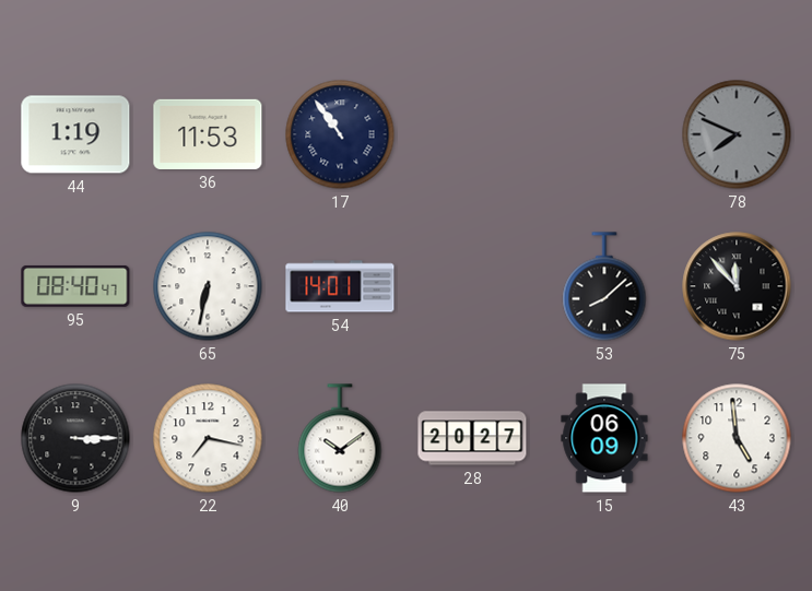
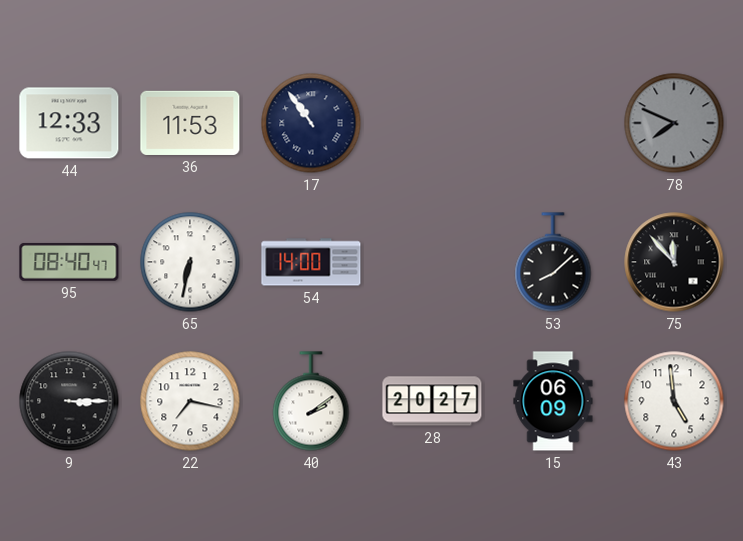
44: 1:19 -> 12:33 (69, 123)
54: 14:01 -> 14:00 (311, 262)
40: 10:09 -> 2:09 (311, 401)
